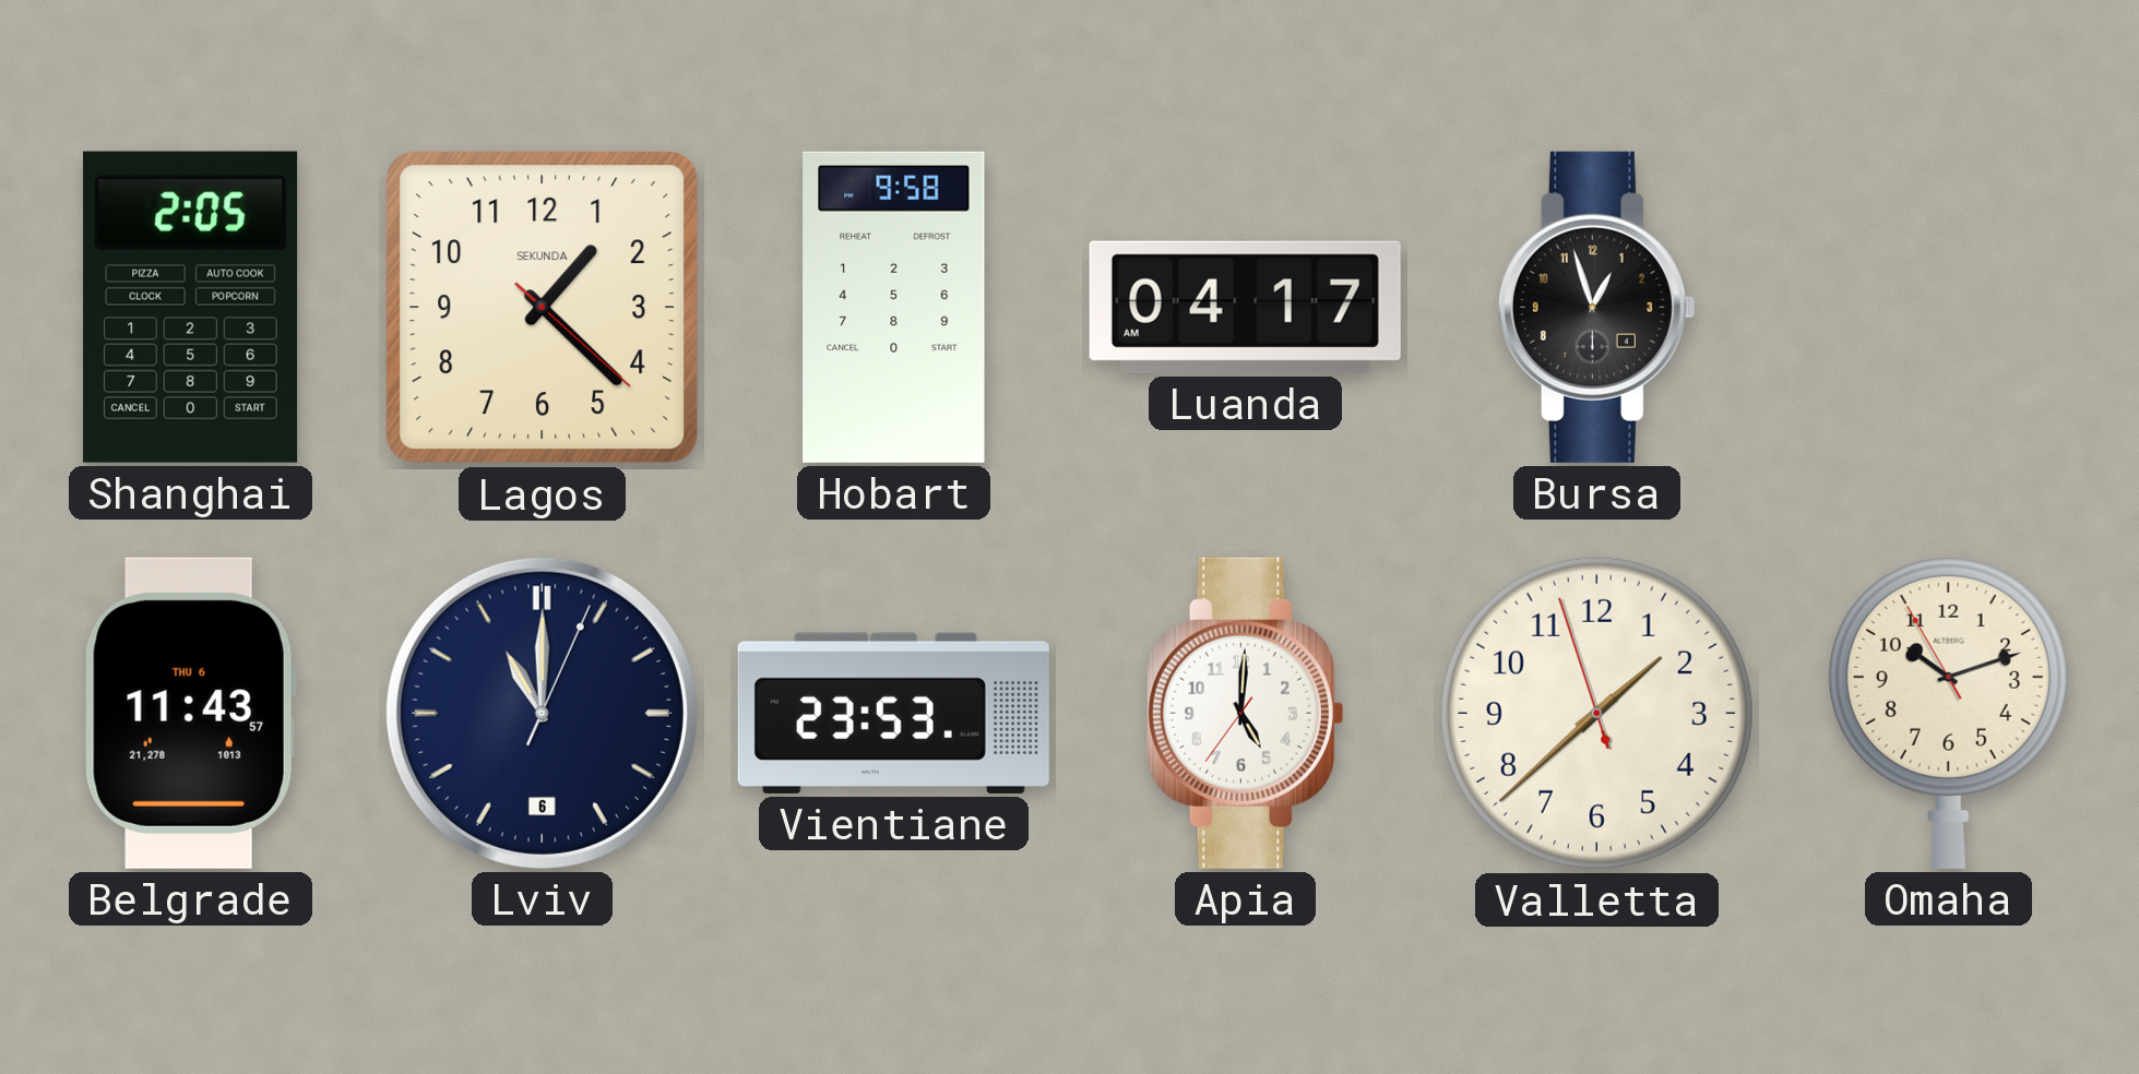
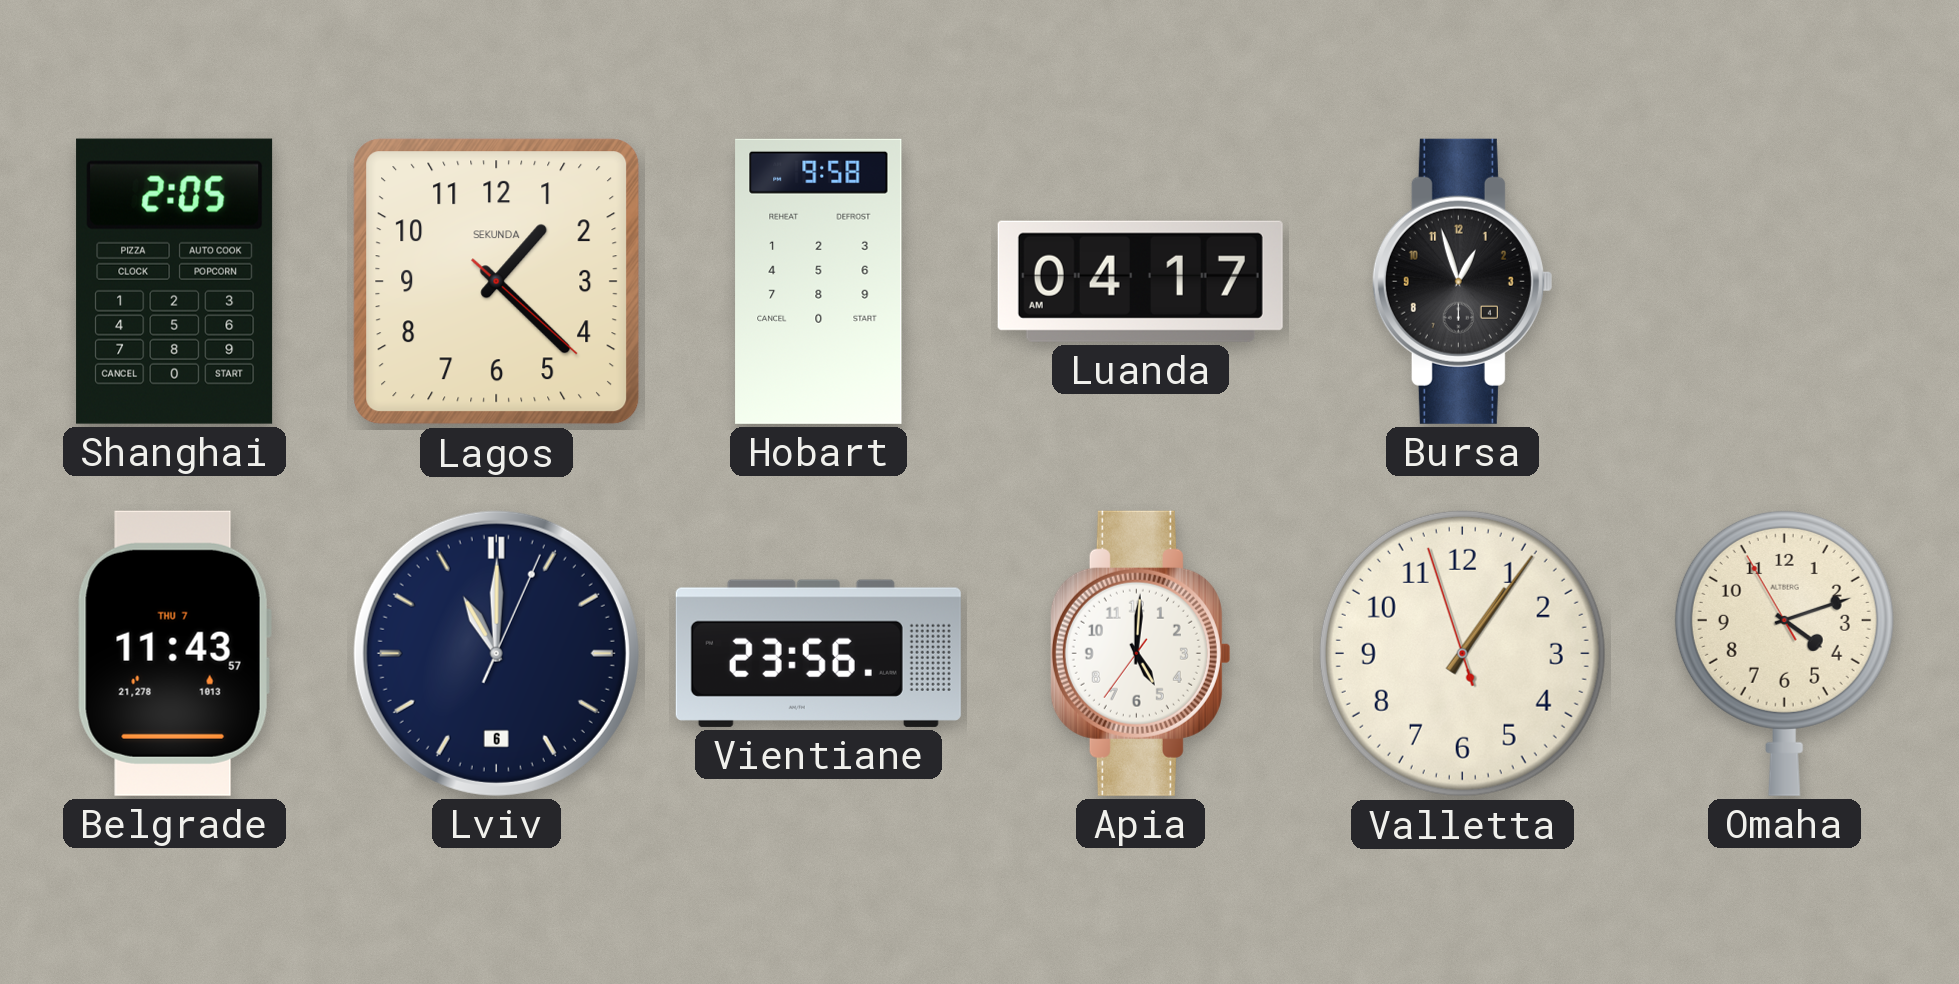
Belgrade date: THU 6 -> THU 7 (174, 653)
Vientiane: 23:53 -> 23:56 (818, 653)
Valletta: 1:37 -> 1:05 (1462, 653)
Omaha: 10:11 -> 4:11 (1784, 653)
